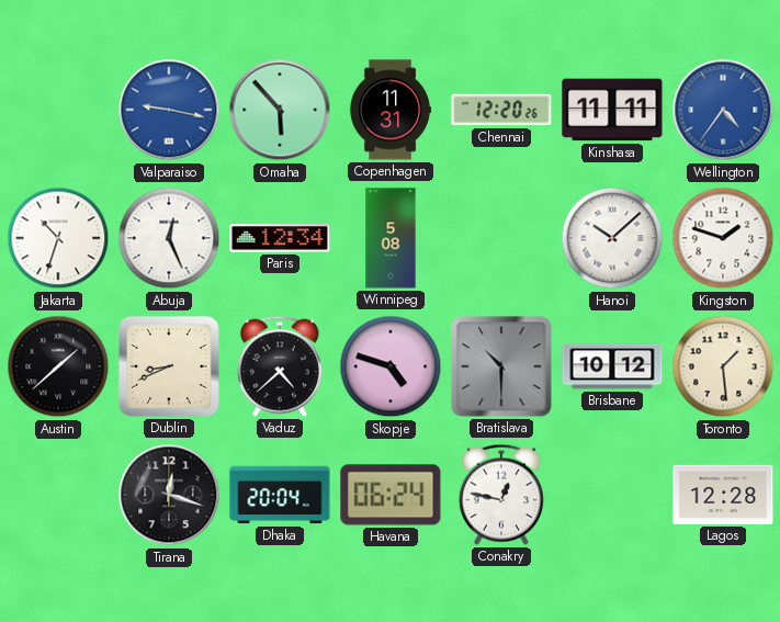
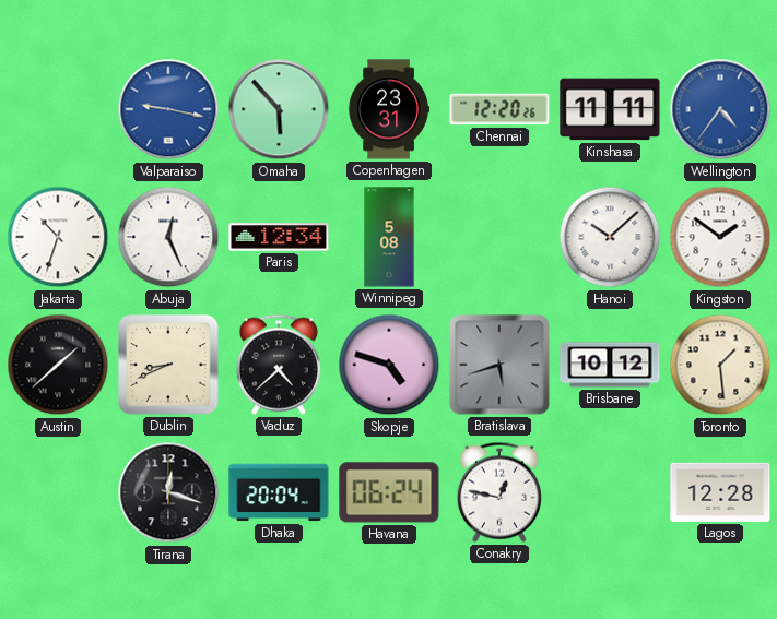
Copenhagen: 11:31 -> 23:31 (389, 109)
Kingston: 1:48 -> 1:51 (720, 237)
Bratislava: 10:30 -> 5:42 (499, 365)
